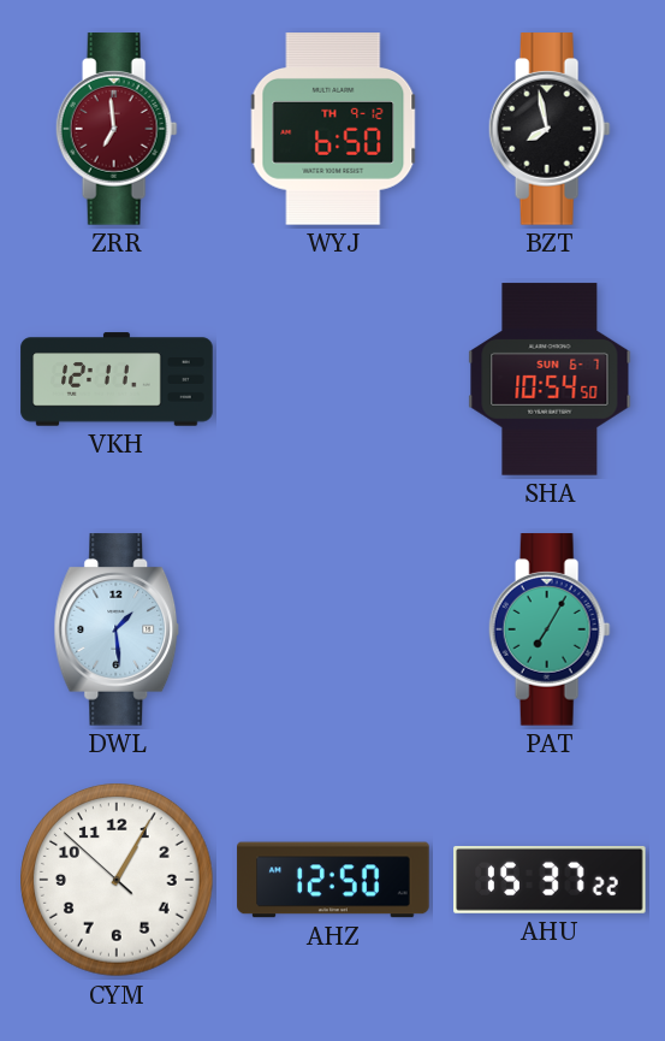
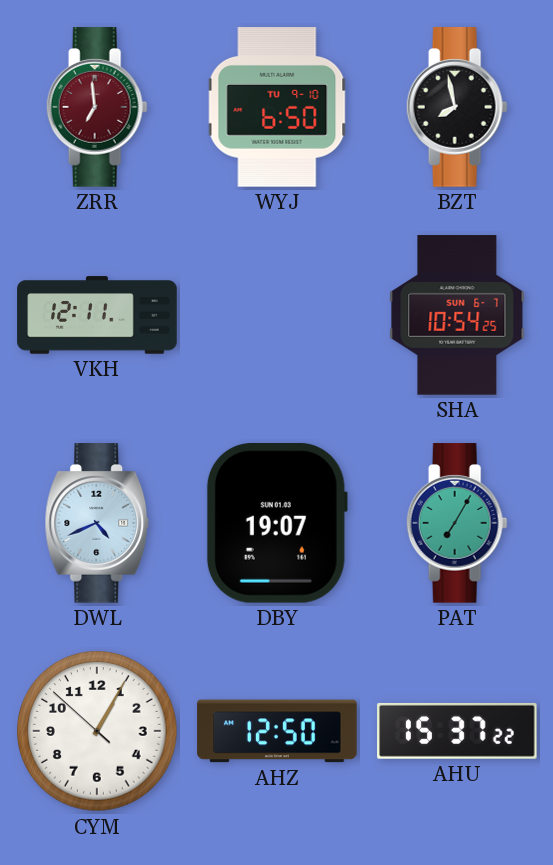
WYJ date: TH 9-12 -> TU 9-10 (277, 107)
SHA: 10:54:50 -> 10:54:25 (457, 315)
DWL: 1:29 -> 4:41 (97, 523)
DBY: none -> 19:07 (277, 523)
